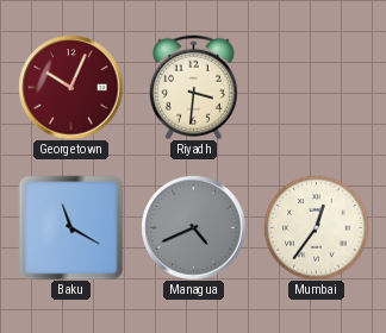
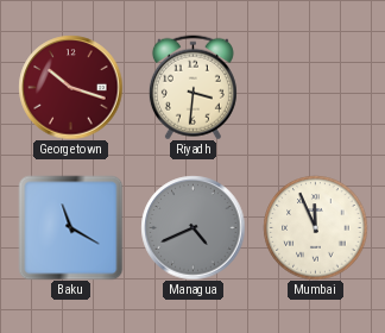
Georgetown: 10:04 -> 10:18 (70, 87)
Mumbai: 12:36 -> 11:56 (315, 227)
